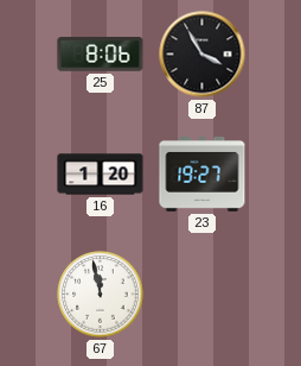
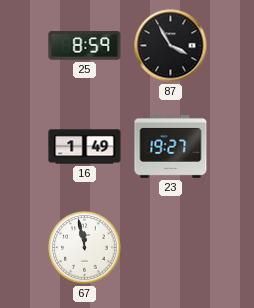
25: 8:06 -> 8:59 (85, 46)
16: 1:20 -> 1:49 (85, 147)
